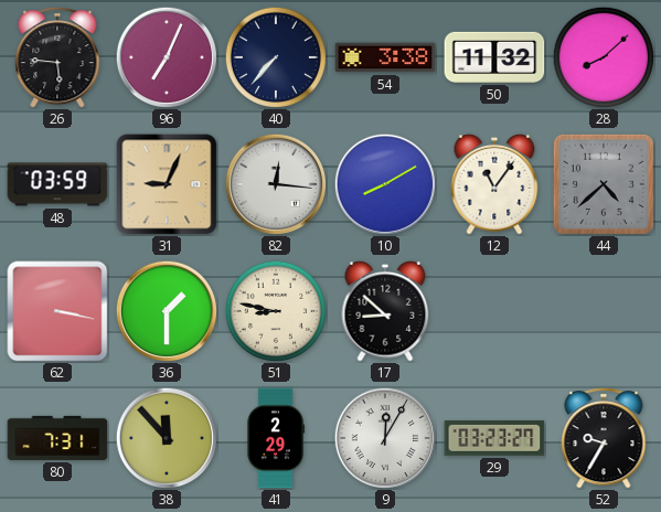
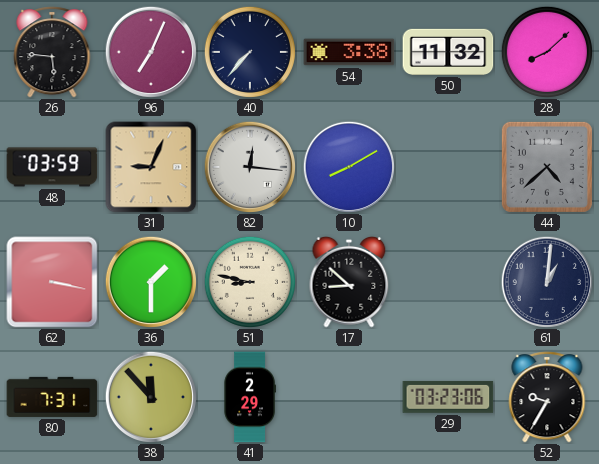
12: 11:06 -> none (494, 184)
61: none -> 1:01 (546, 281)
9: 12:05 -> none (384, 437)
29: 03:23:27 -> 03:23:06 (448, 397)
